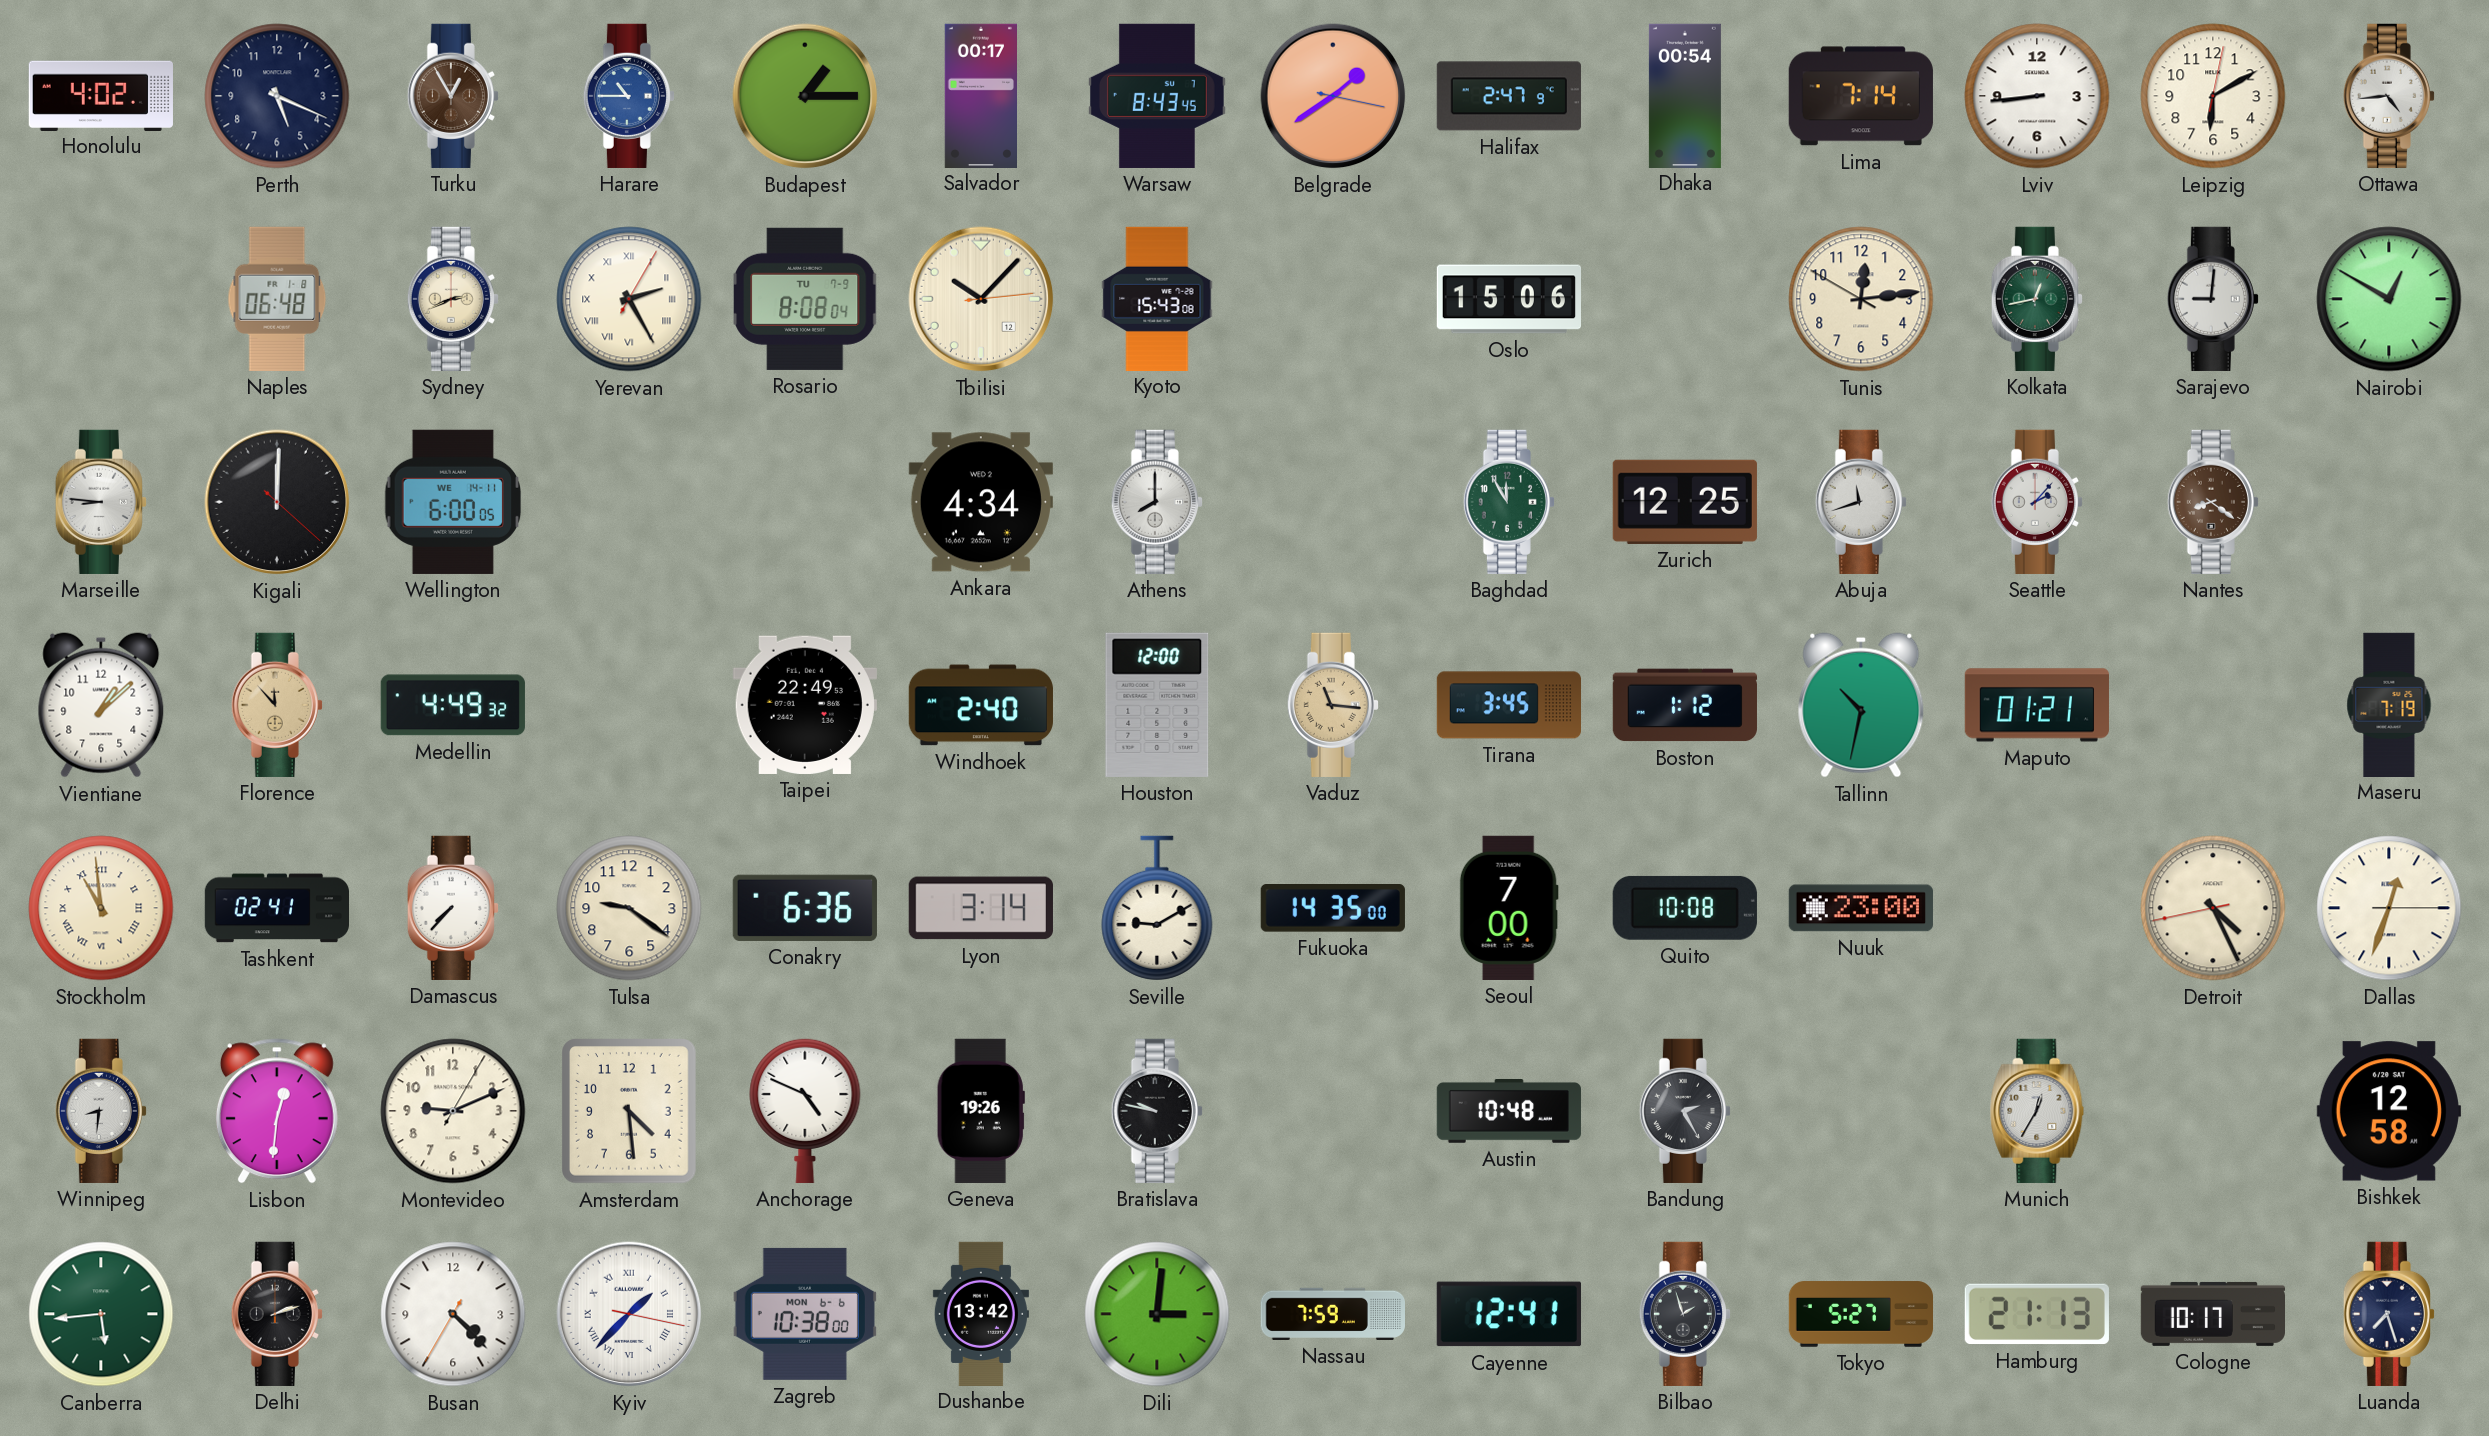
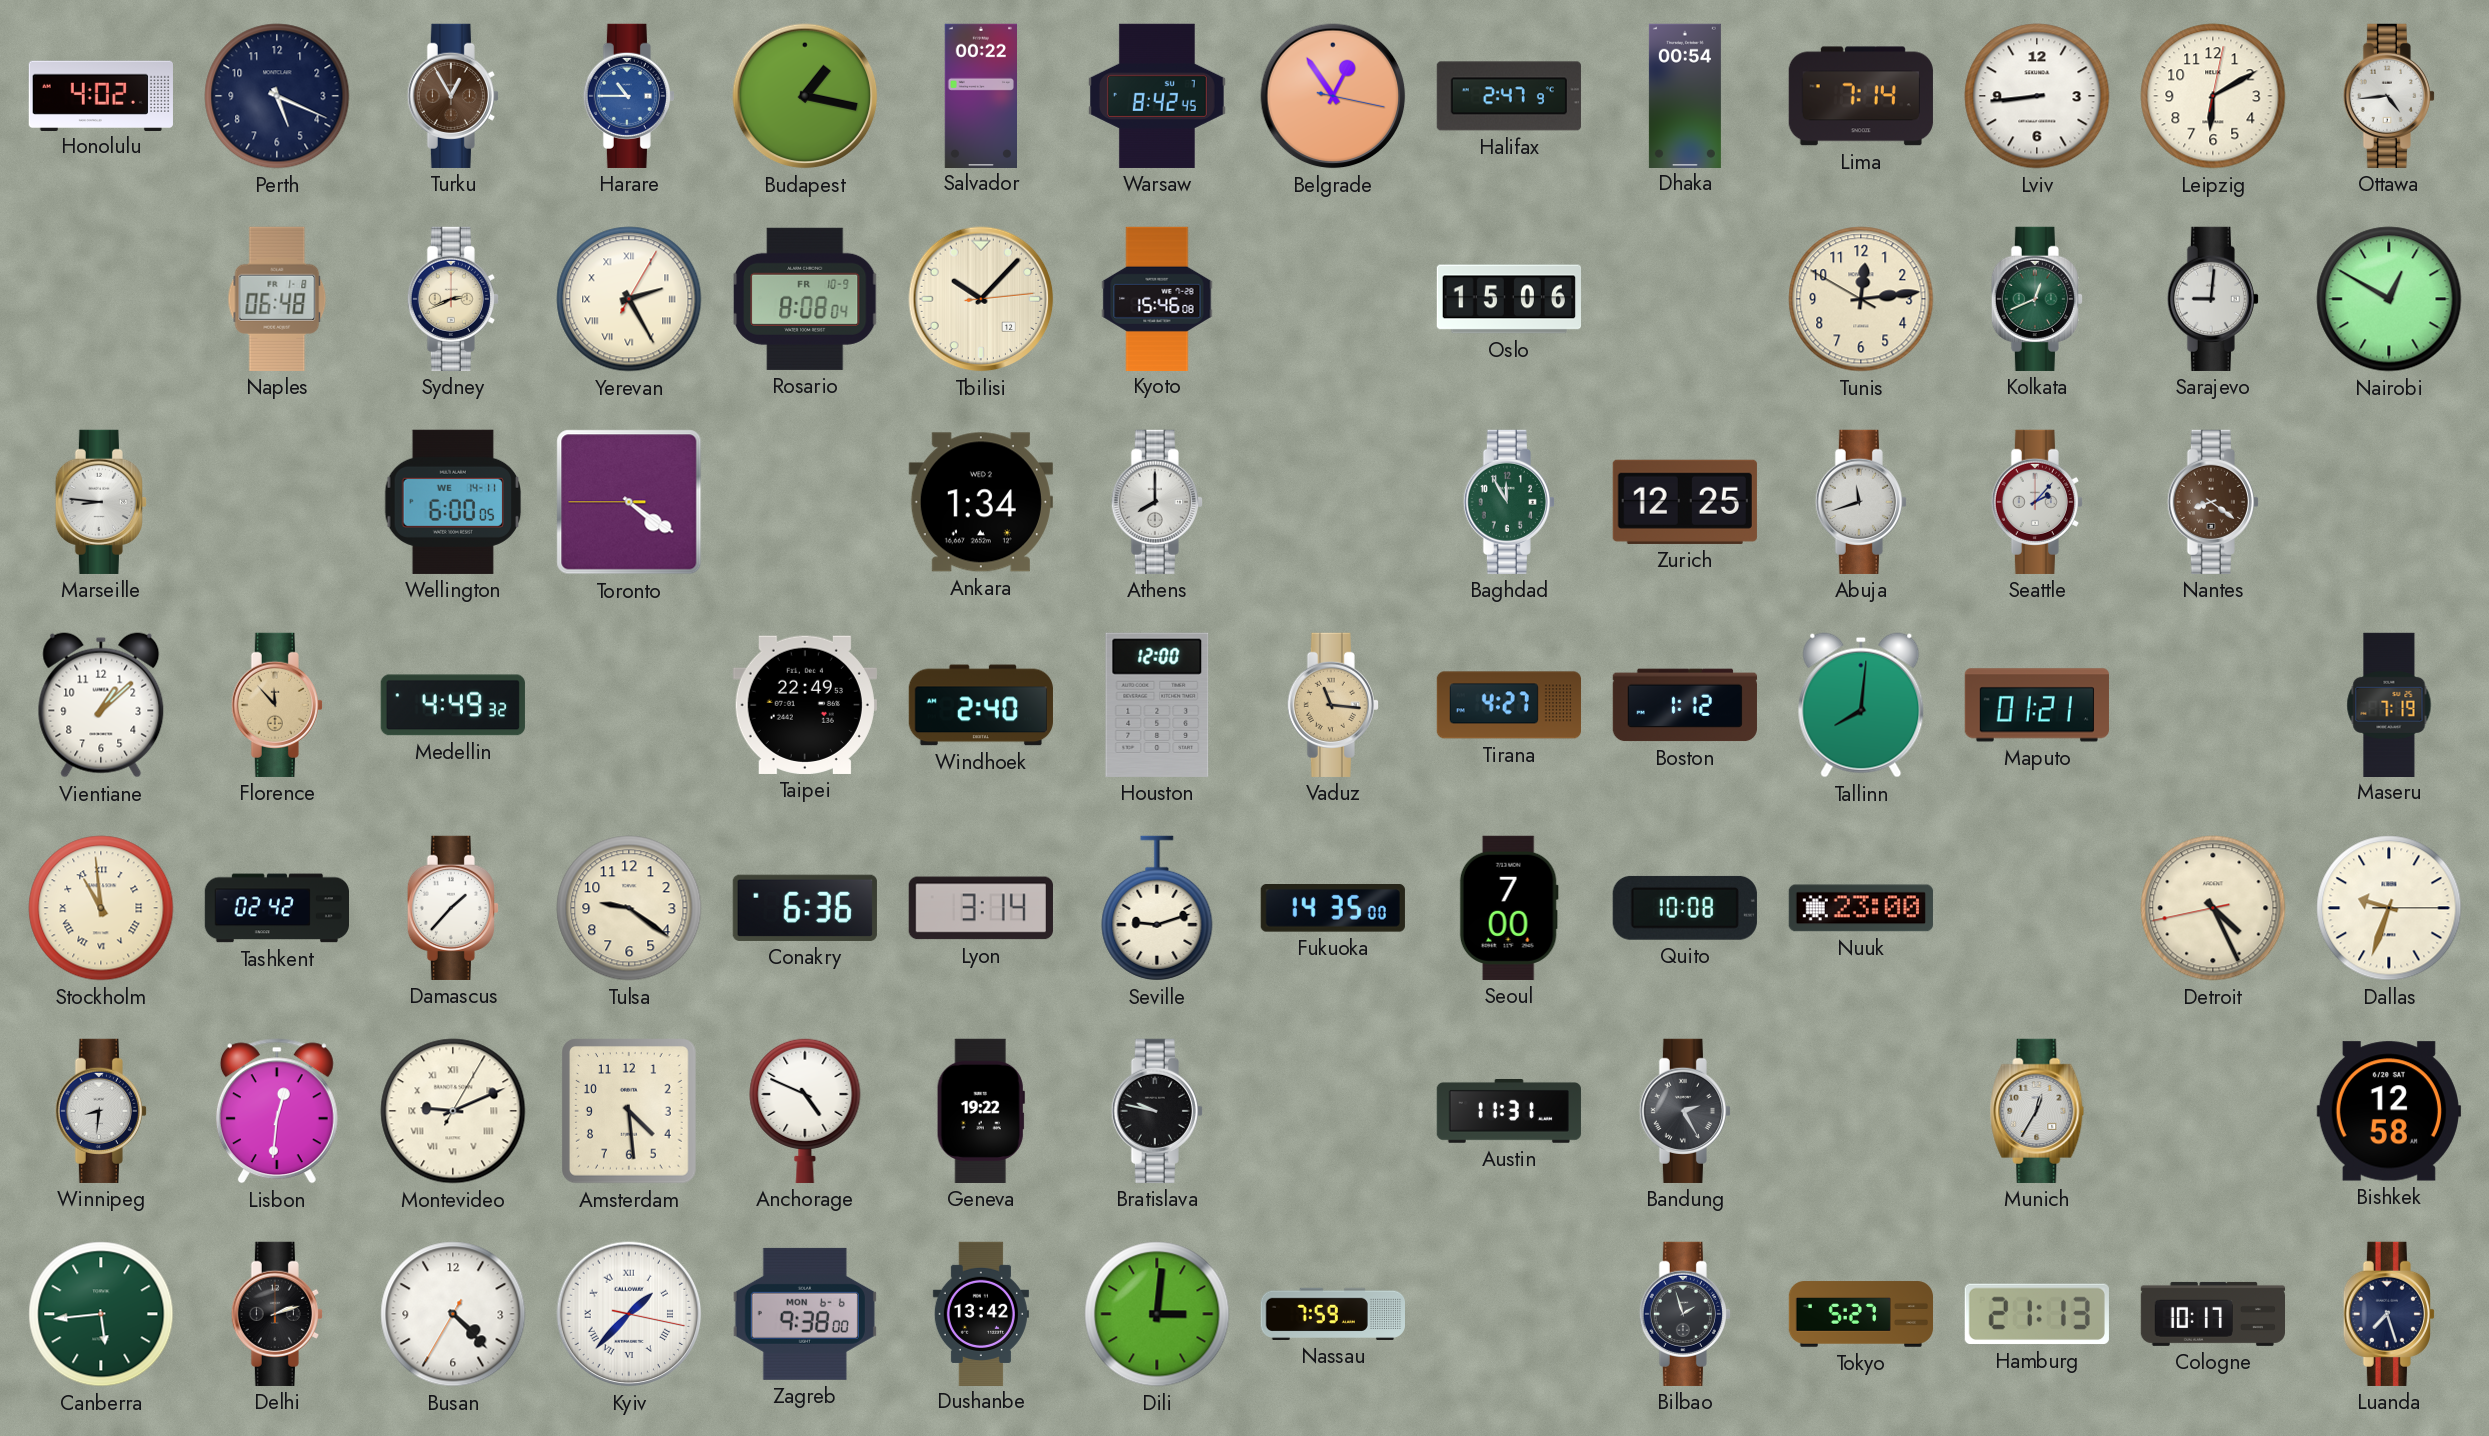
Budapest: 1:15 -> 1:17 (805, 96)
Salvador: 00:17 -> 00:22 (980, 95)
Warsaw: 8:43 -> 8:42 (1157, 96)
Belgrade: 1:39 -> 12:54 (1333, 96)
Rosario date: TU 7-9 -> FR 10-9 (806, 299)
Kyoto: 15:43 -> 15:46 (1157, 298)
Kolkata: 12:43 -> 12:41 (2037, 299)
Kigali: 12:00 -> none (277, 502)
Toronto: none -> 4:20 (629, 502)
Ankara: 4:34 -> 1:34 (981, 502)
Tirana: 3:45 -> 4:27 (1508, 705)
Tallinn: 10:32 -> 8:01 (1861, 705)
Tashkent: 02:41 -> 02:42 (276, 908)
Damascus: 7:37 -> 1:37 (453, 908)
Seville: 9:10 -> 9:12 (1157, 908)
Dallas: 12:33 -> 9:33 (2389, 908)
Montevideo numerals: Arabic -> Roman (453, 1111)
Geneva: 19:26 -> 19:22 (981, 1111)
Austin: 10:48 -> 11:31 (1509, 1112)
Zagreb: 10:38 -> 9:38 (805, 1314)
Cayenne: 12:41 -> none (1509, 1314)
